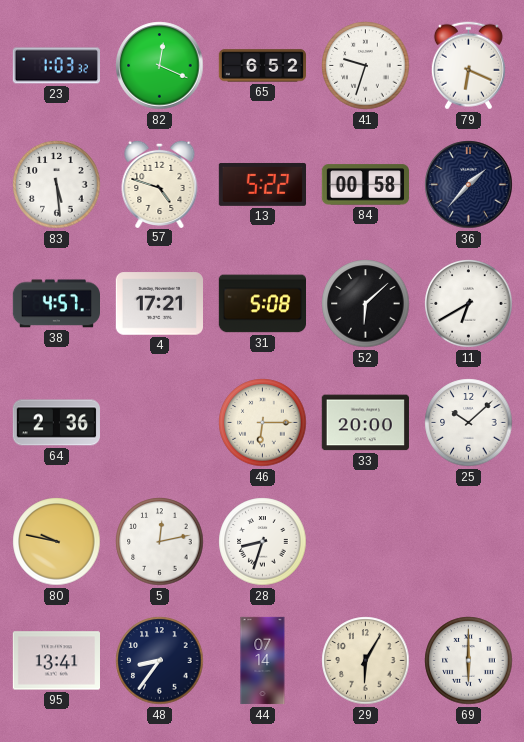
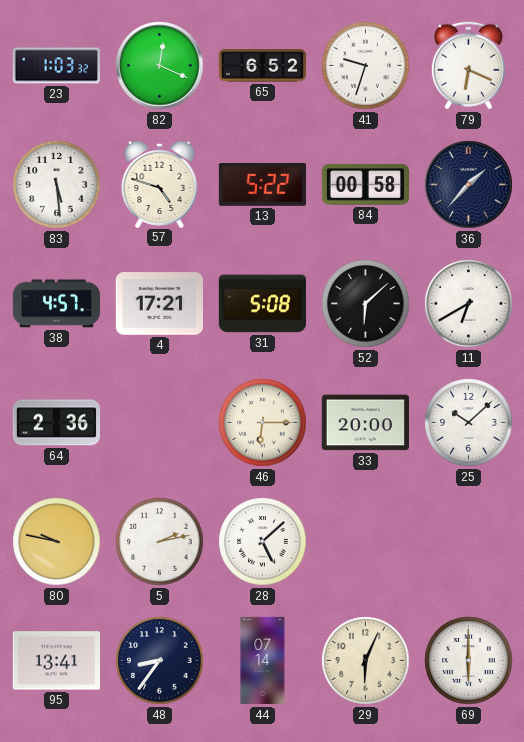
5: 12:13 -> 2:13 (160, 542)
28: 8:33 -> 5:08 (263, 542)
29: 6:05 -> 6:04 (366, 661)
